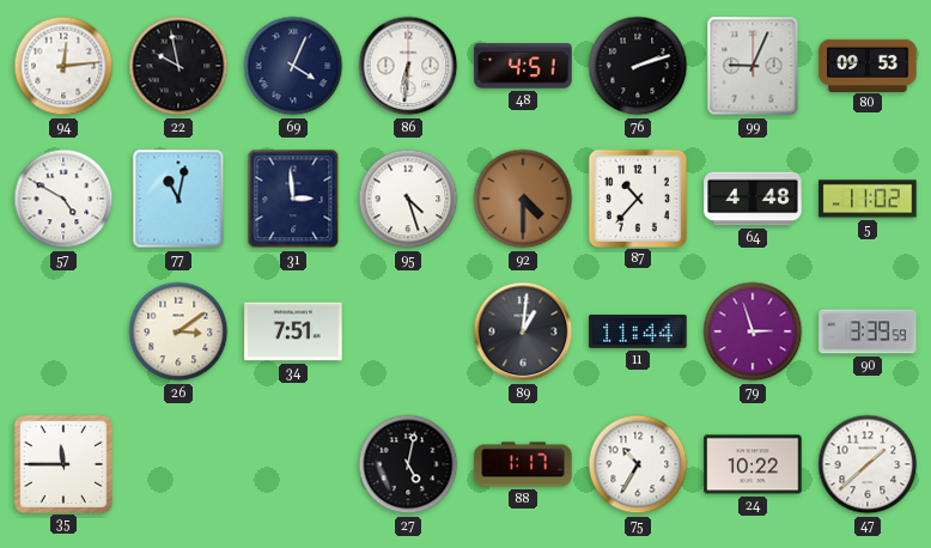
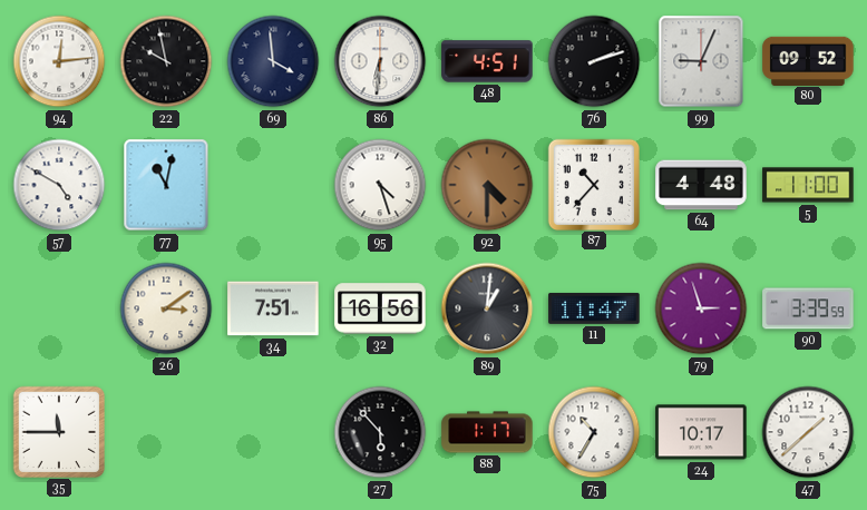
69: 4:04 -> 3:59 (273, 61)
80: 09:53 -> 09:52 (808, 60)
31: 2:59 -> none (293, 199)
5: 11:02 -> 11:00 (808, 185)
32: none -> 16:56 (380, 308)
11: 11:44 -> 11:47 (594, 308)
27: 5:02 -> 5:53 (380, 432)
24: 10:22 -> 10:17 (701, 432)
